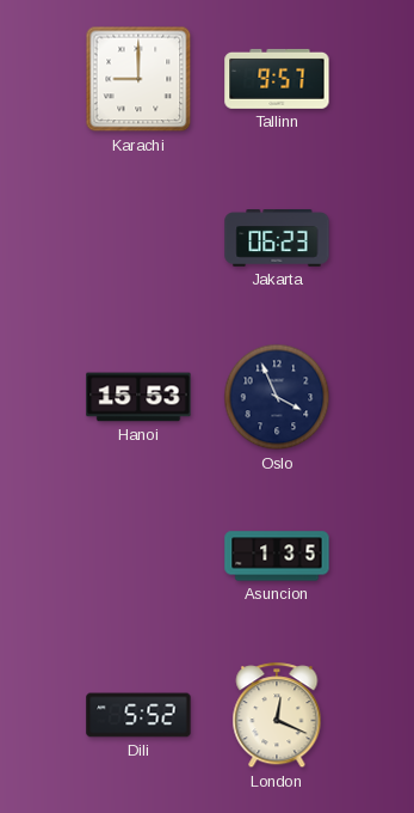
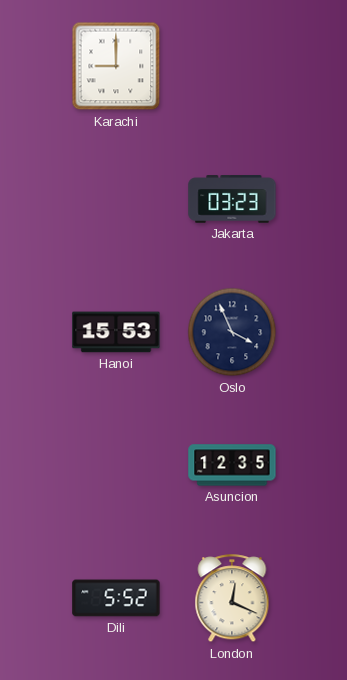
Tallinn: 9:57 -> none (277, 79)
Jakarta: 06:23 -> 03:23 (232, 199)
Asuncion: 1:35 -> 12:35 (232, 465)
